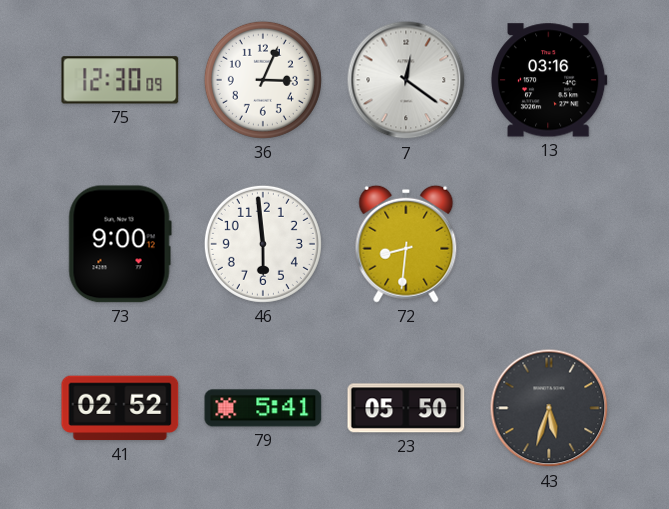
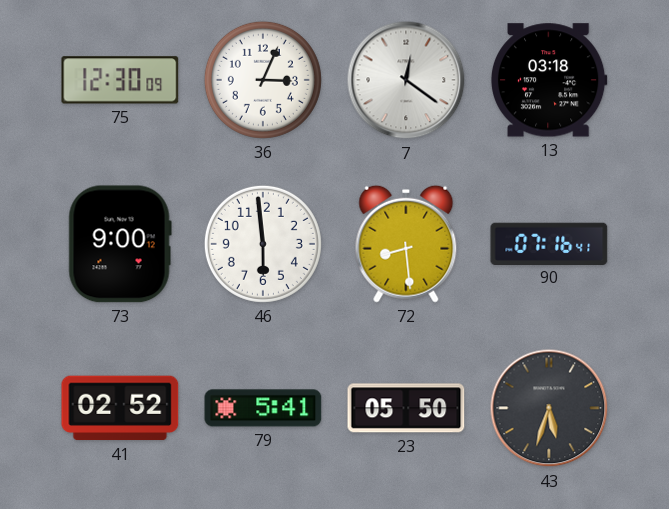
13: 03:16 -> 03:18 (549, 80)
72: 8:31 -> 8:29 (406, 244)
90: none -> 07:16 (549, 243)
